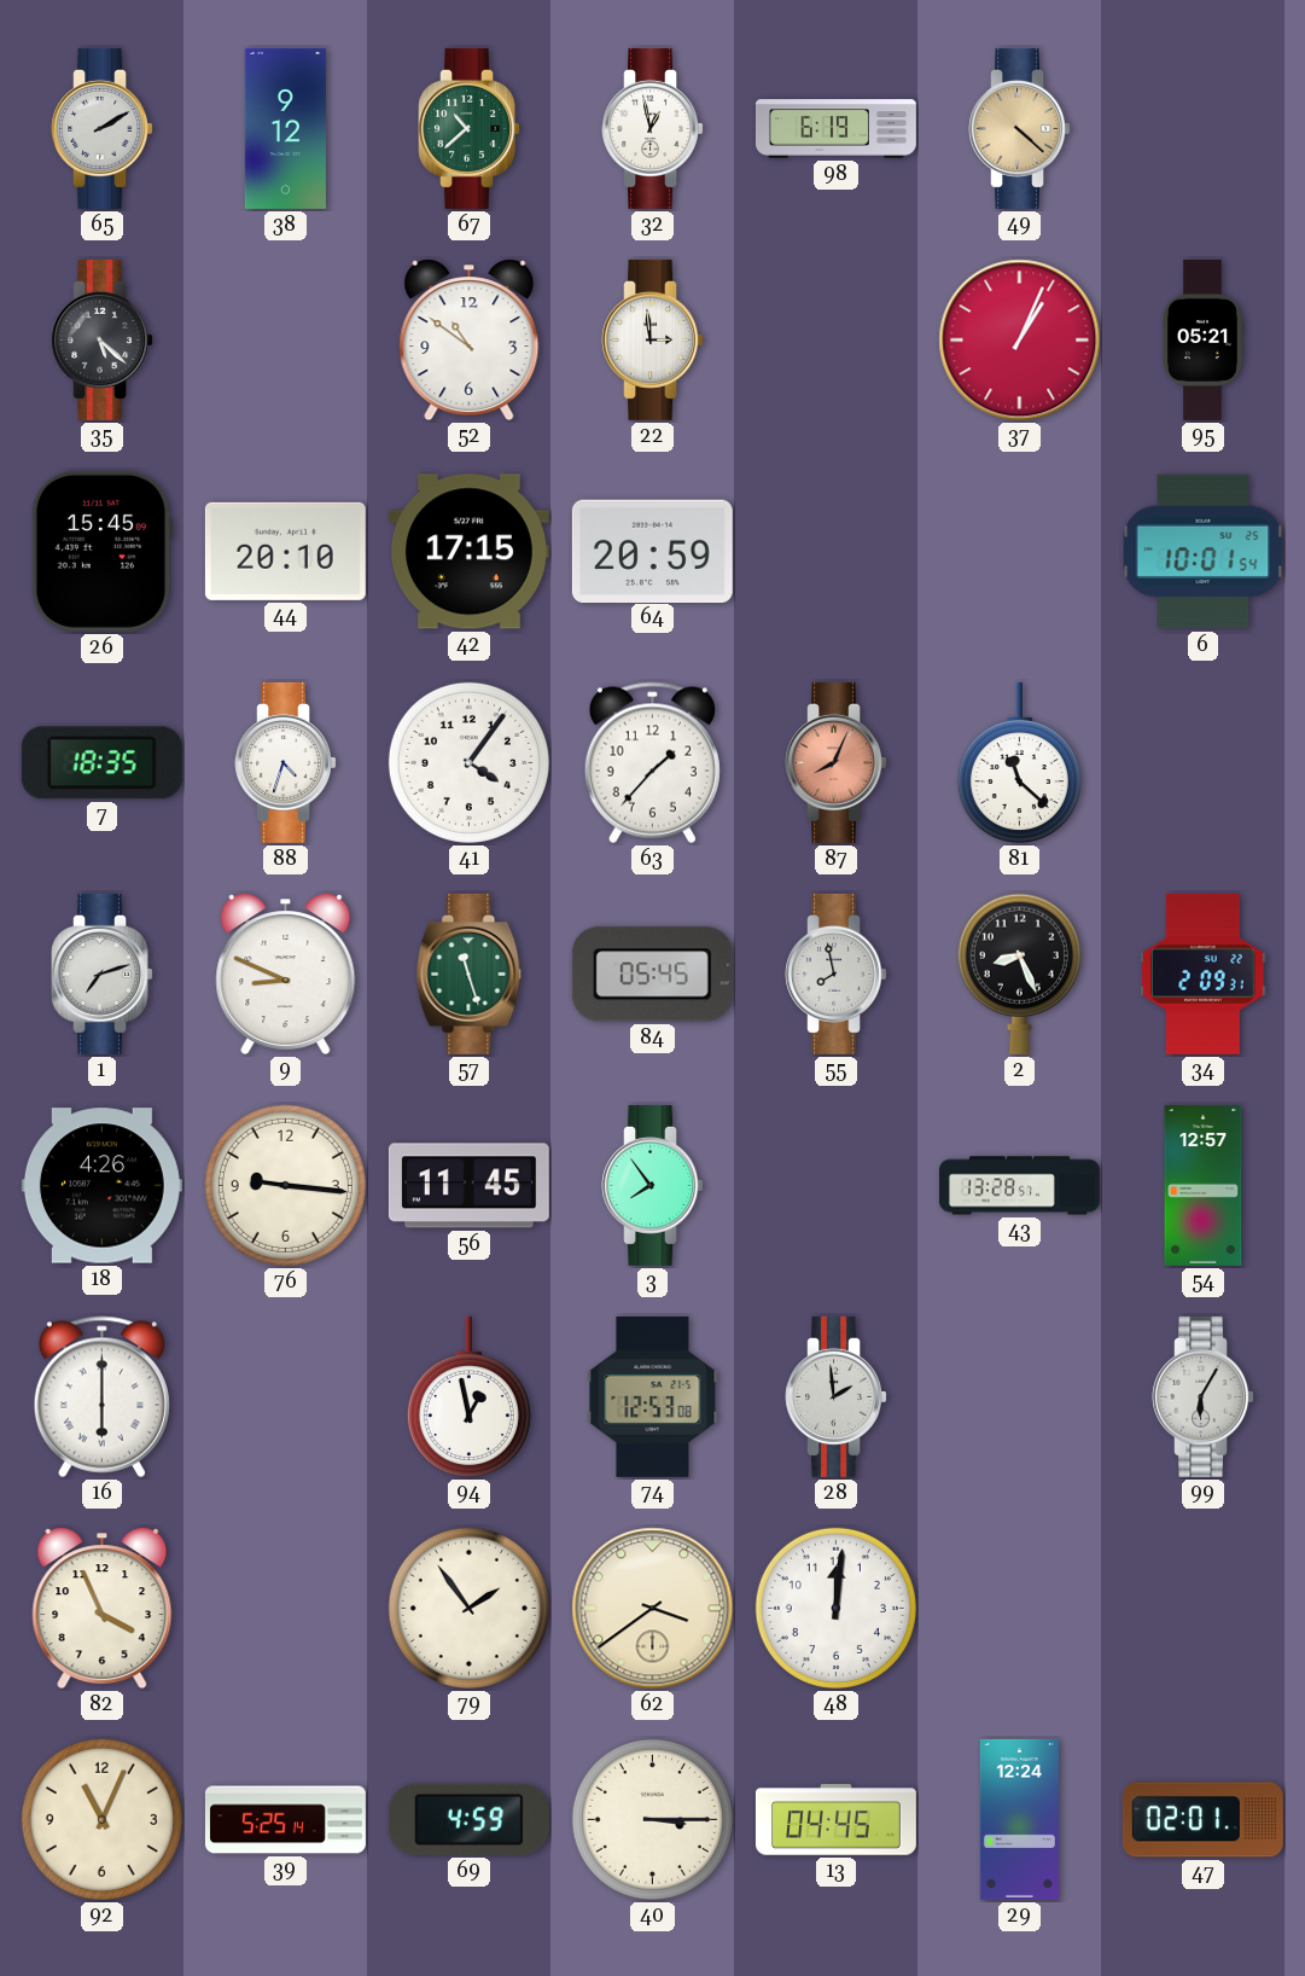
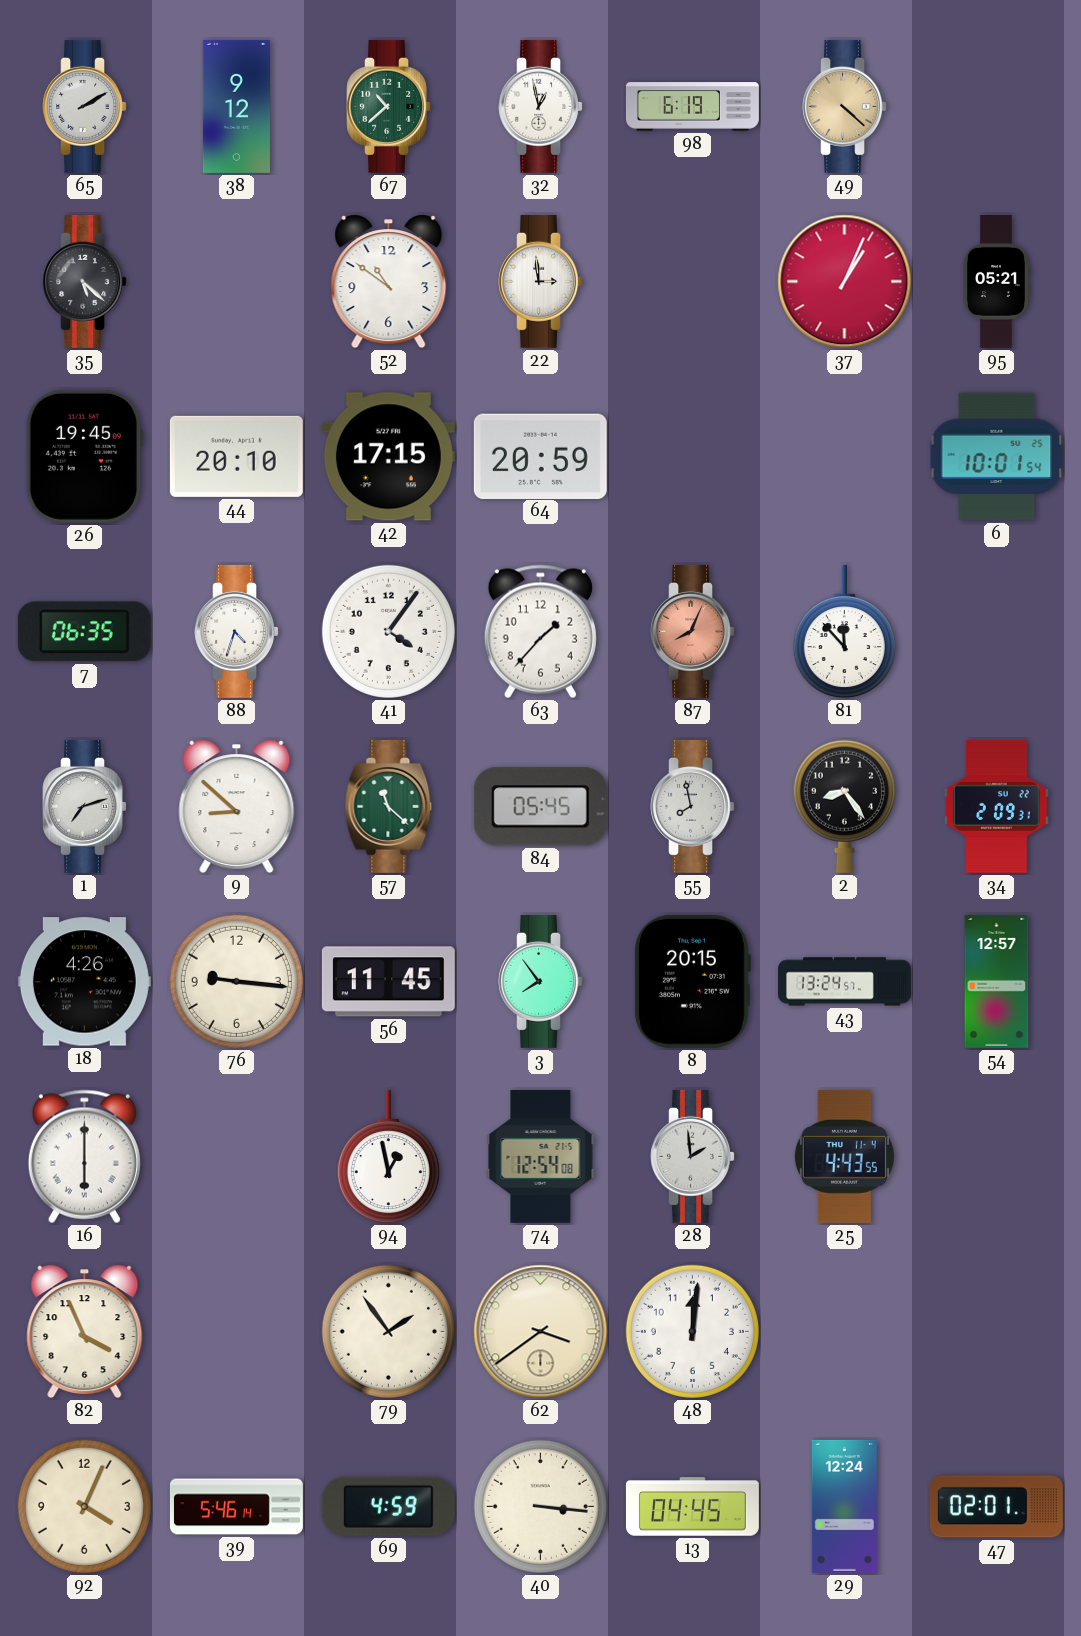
26: 15:45 -> 19:45 (84, 456)
7: 18:35 -> 06:35 (84, 632)
81: 11:22 -> 11:53 (844, 632)
9: 8:49 -> 8:52 (237, 807)
57: 11:27 -> 11:22 (389, 806)
2: 8:26 -> 8:24 (844, 806)
8: none -> 20:15 (692, 981)
43: 13:28 -> 13:24 (844, 982)
74: 12:53 -> 12:54 (541, 1156)
25: none -> 4:43 (844, 1156)
99: 6:05 -> none (1202, 1396)
92: 11:04 -> 4:04 (84, 1506)
39: 5:25 -> 5:46 (236, 1507)
40: 3:15 -> 3:16 (540, 1506)
